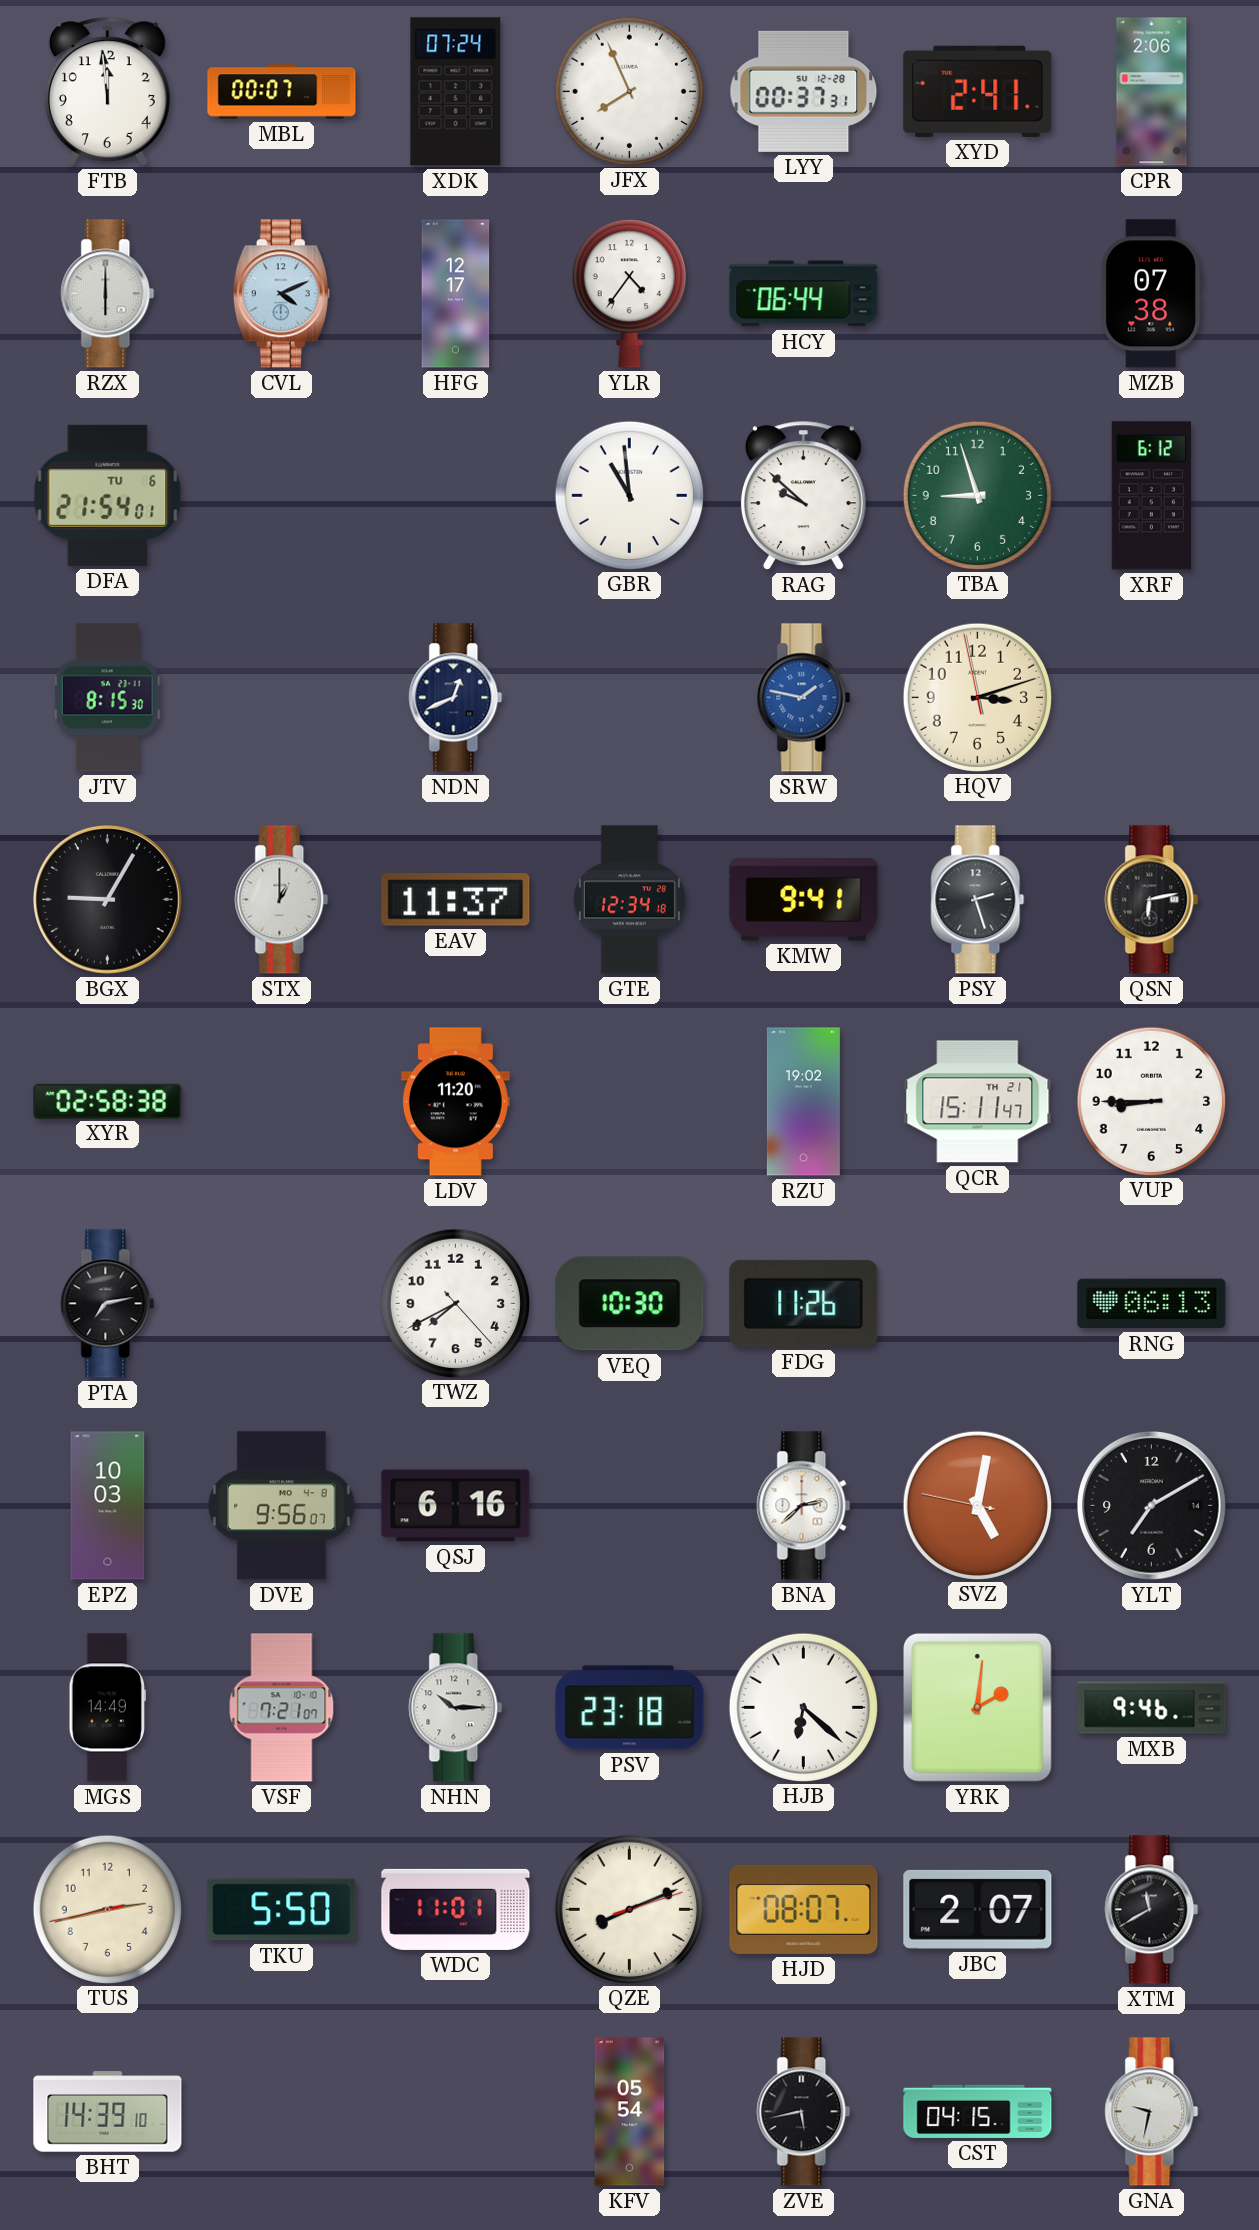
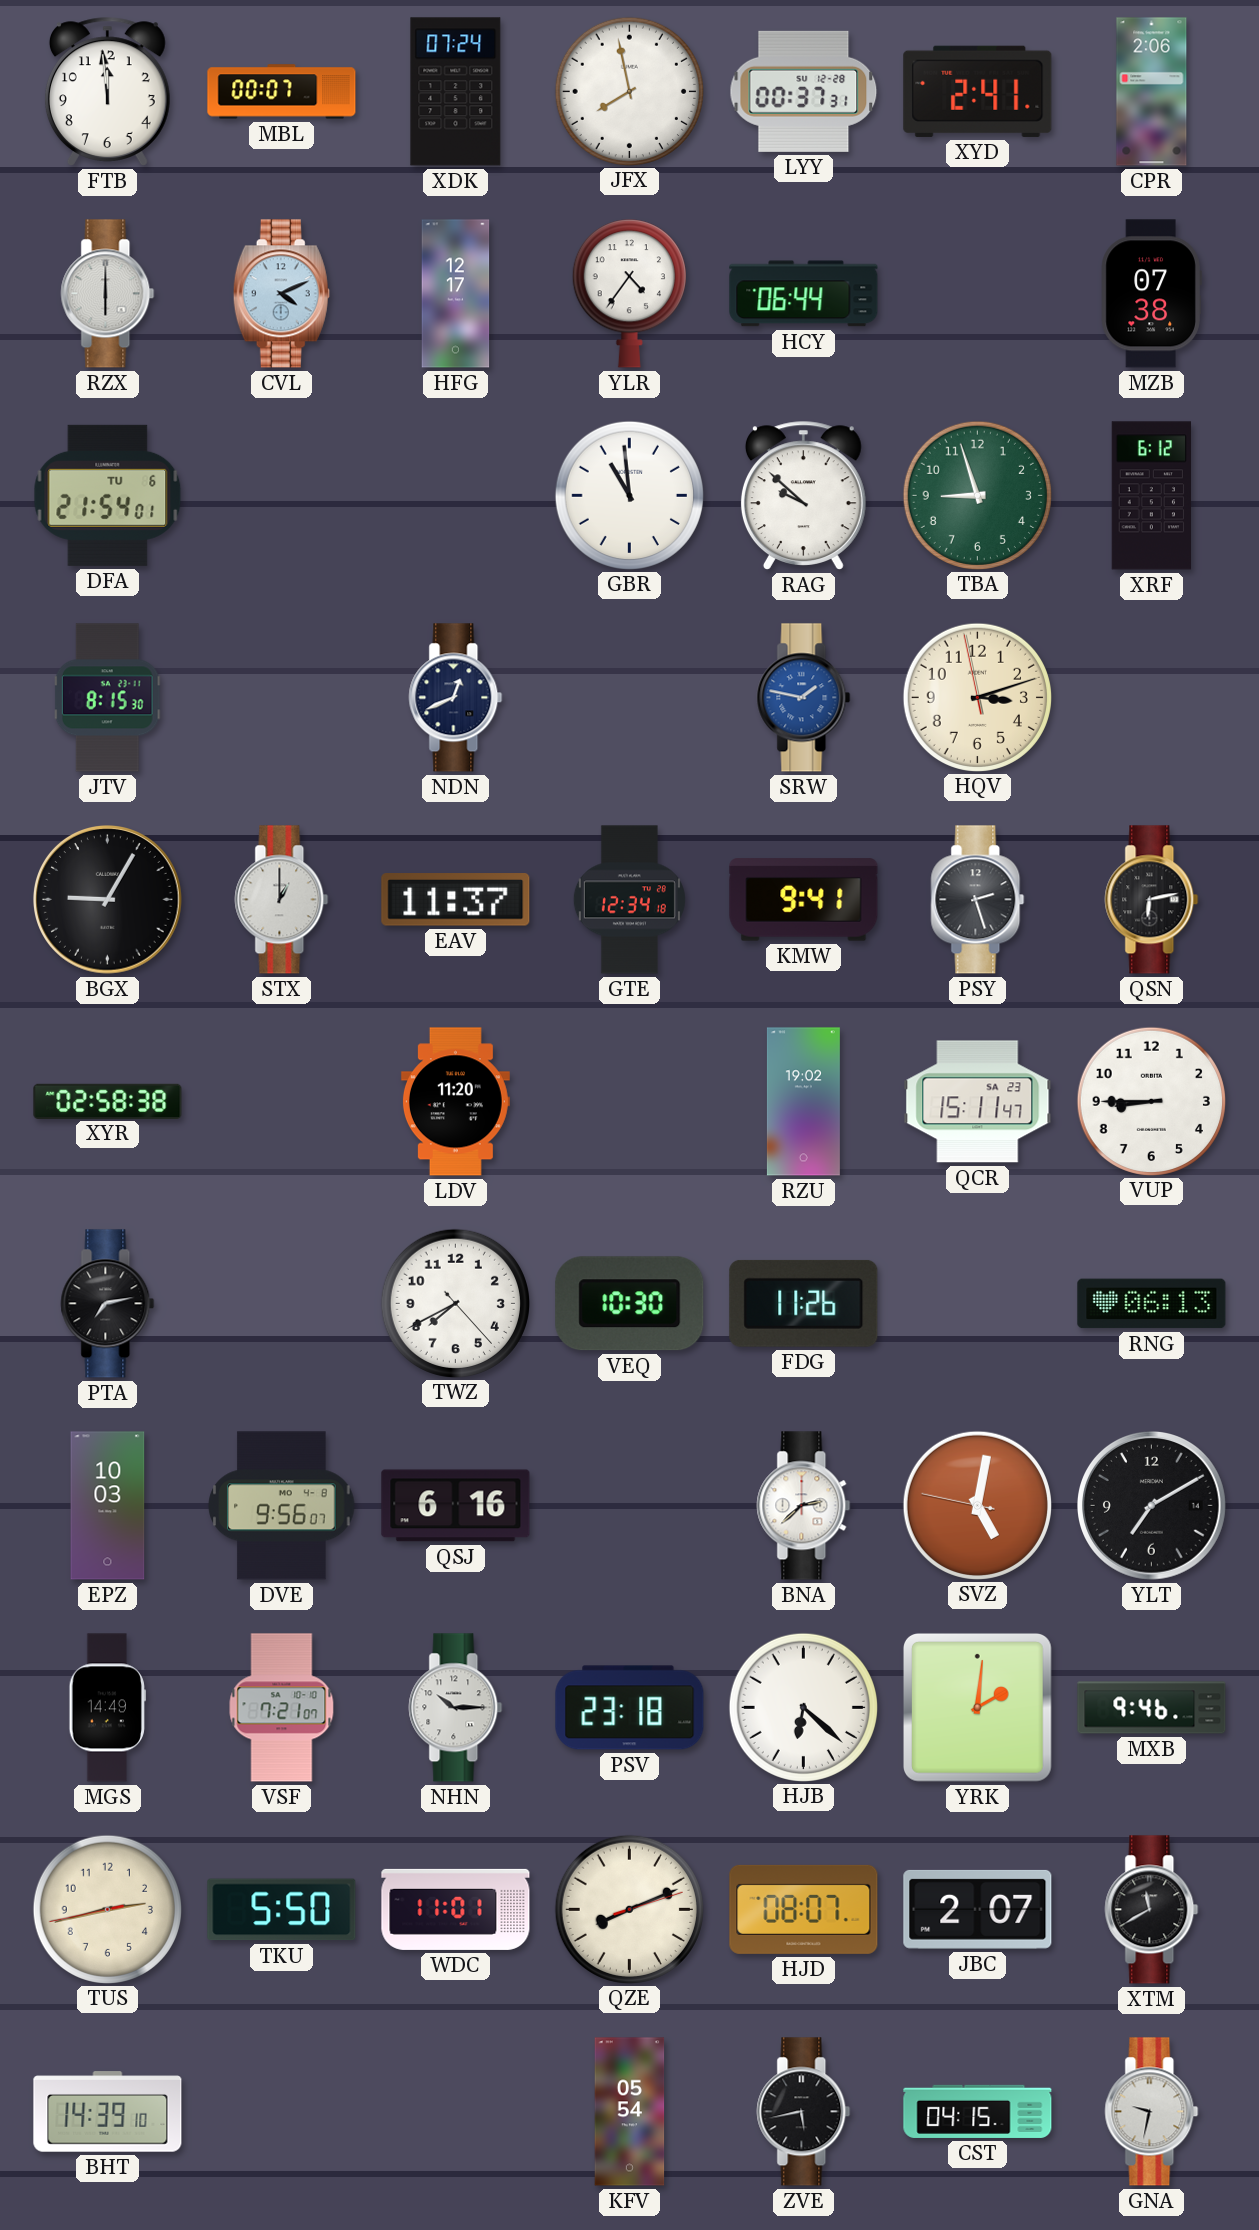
JFX: 7:56 -> 7:58 (629, 91)
QCR date: TH 21 -> SA 23 (978, 1102)
